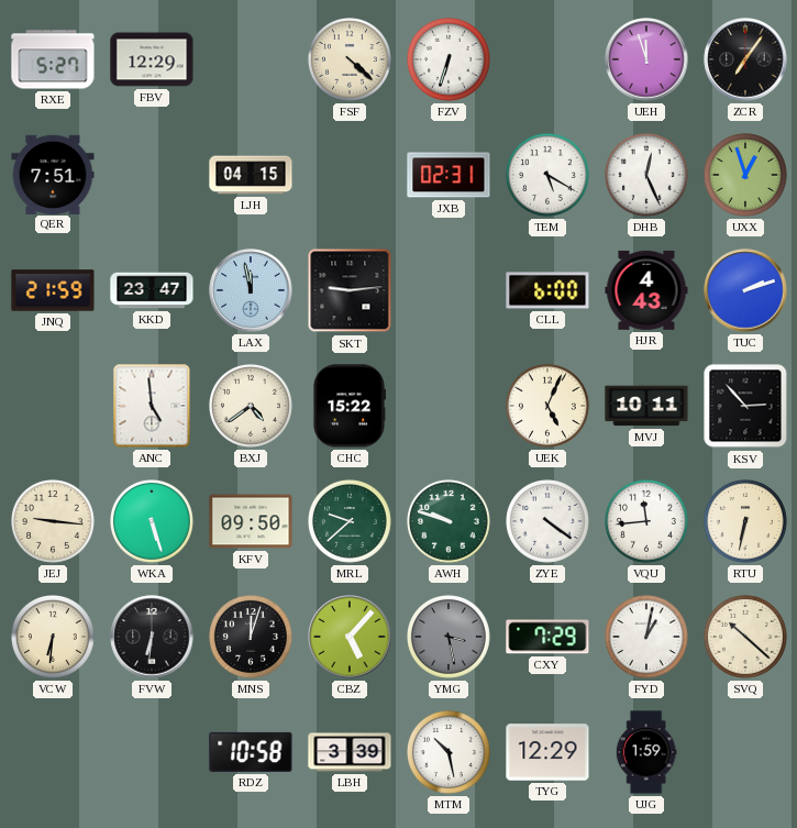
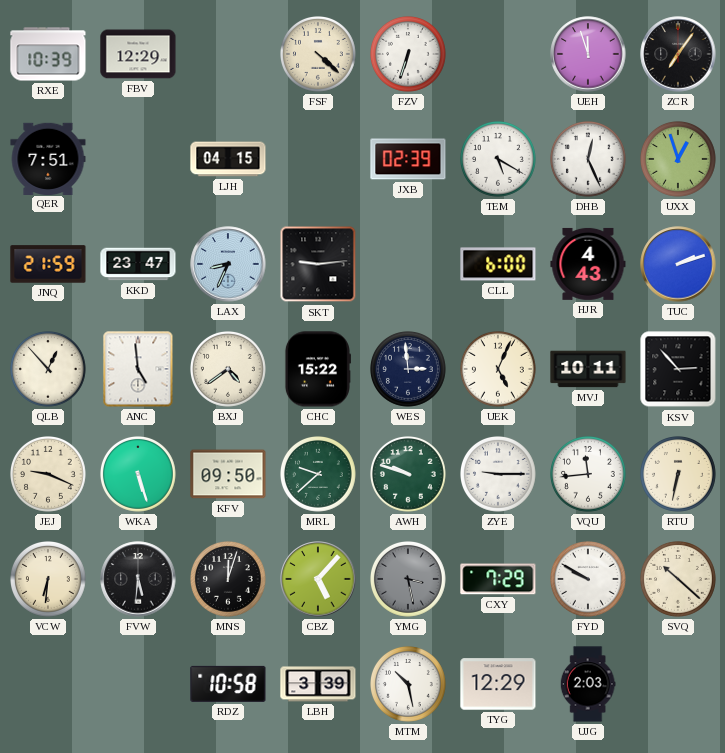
RXE: 5:27 -> 10:39 (48, 54)
JXB: 02:31 -> 02:39 (408, 159)
LAX: 11:58 -> 8:34 (228, 264)
QLB: none -> 12:53 (49, 370)
WES: none -> 2:59 (409, 370)
JEJ: 9:16 -> 9:19 (49, 475)
ZYE: 4:21 -> 9:15 (499, 475)
FVW: 6:31 -> 5:31 (138, 579)
FYD: 1:02 -> 9:50 (589, 580)
UJG: 1:59 -> 2:03 (588, 684)
